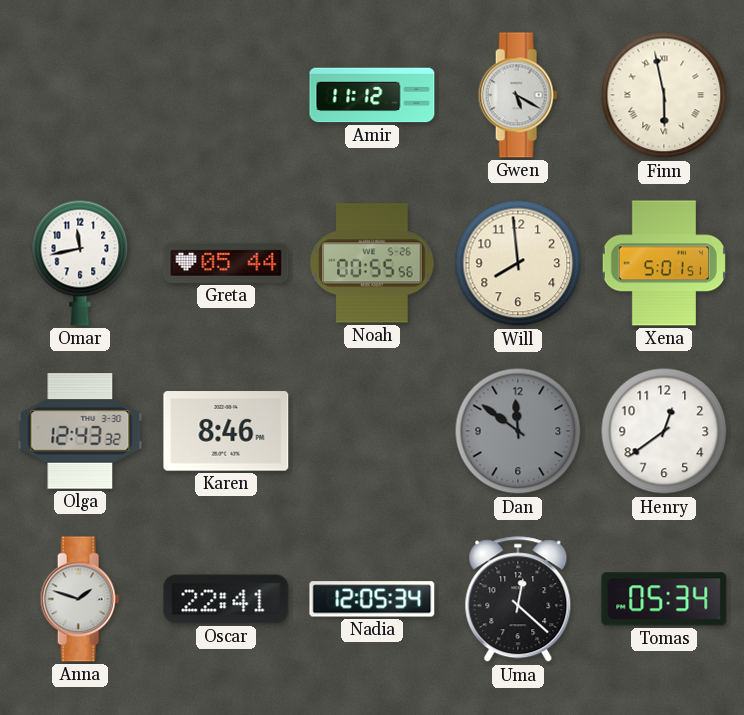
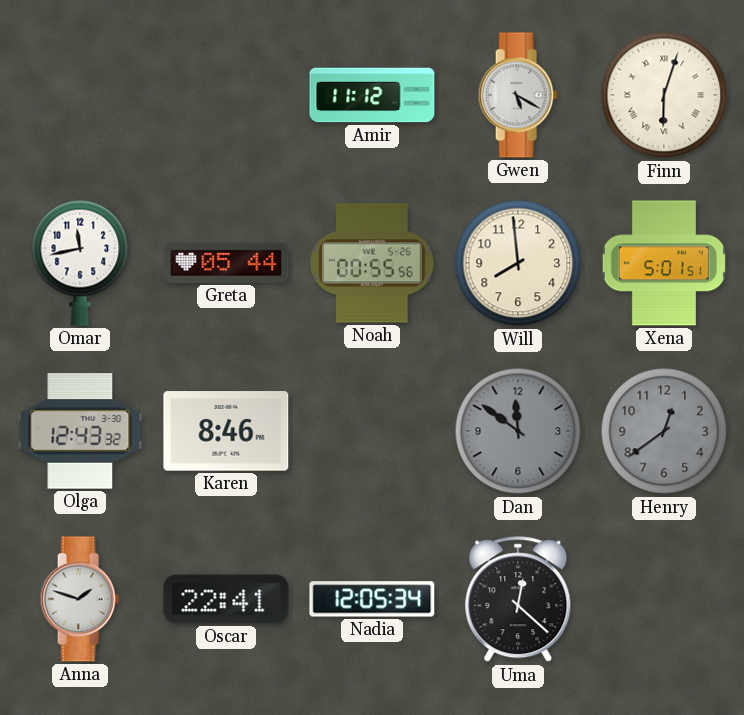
Finn: 5:58 -> 6:03 (664, 95)
Henry dial: white -> grey (664, 431)
Tomas: 05:34 -> none (664, 599)
